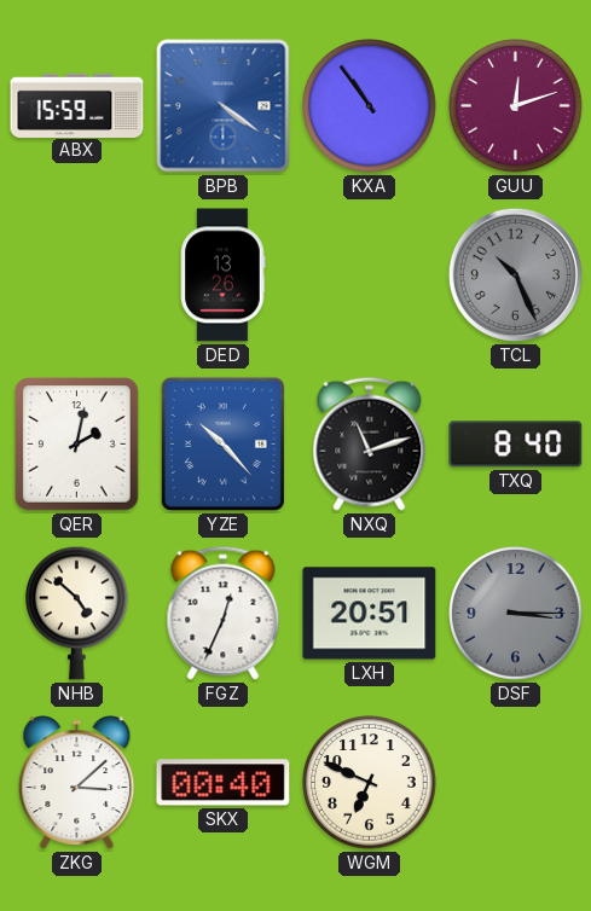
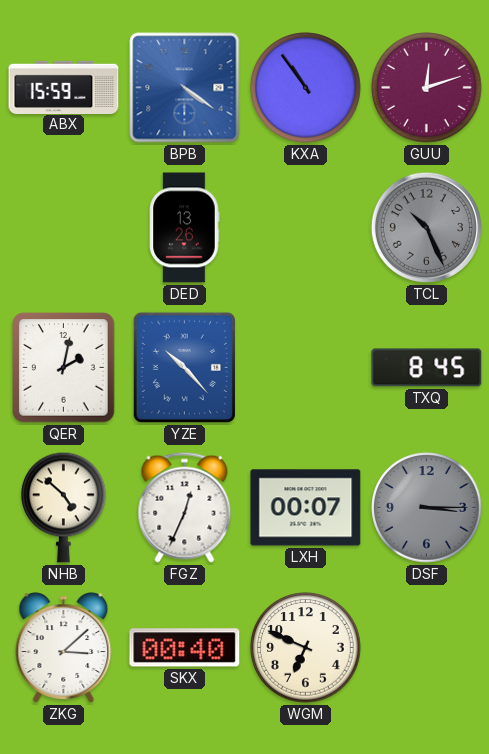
NXQ: 11:12 -> none (370, 443)
TXQ: 8:40 -> 8:45 (427, 368)
LXH: 20:51 -> 00:07 (306, 508)
